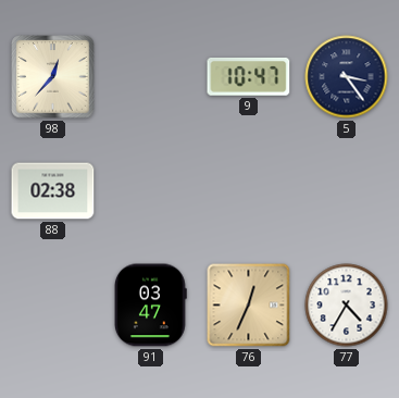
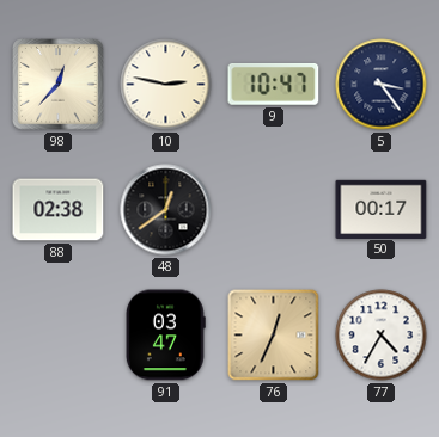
10: none -> 2:47 (166, 85)
48: none -> 12:39 (166, 210)
50: none -> 00:17 (382, 209)
